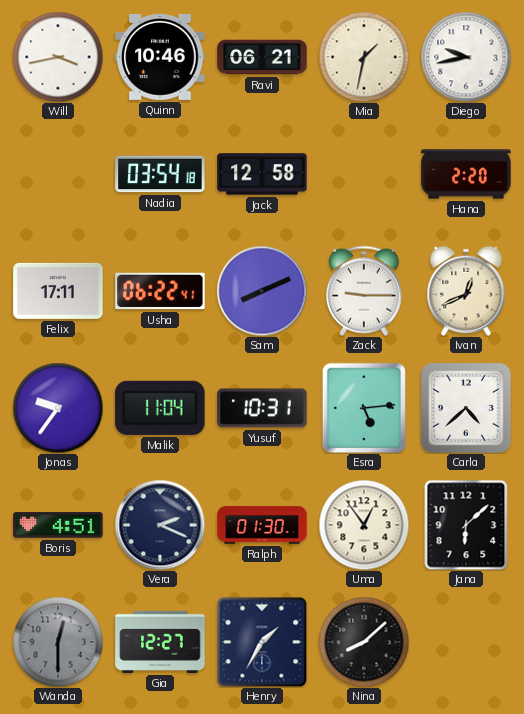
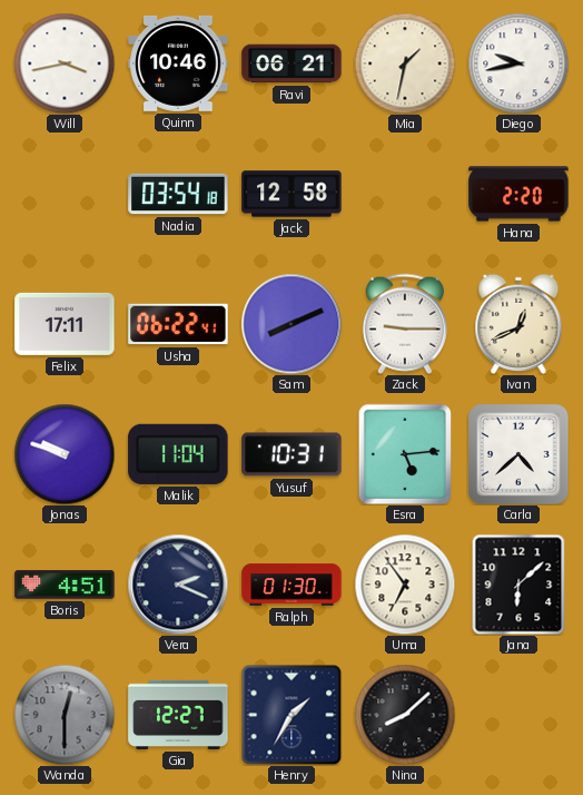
Jonas: 9:36 -> 9:48 (65, 454)
Uma: 12:54 -> 6:54 (405, 585)
